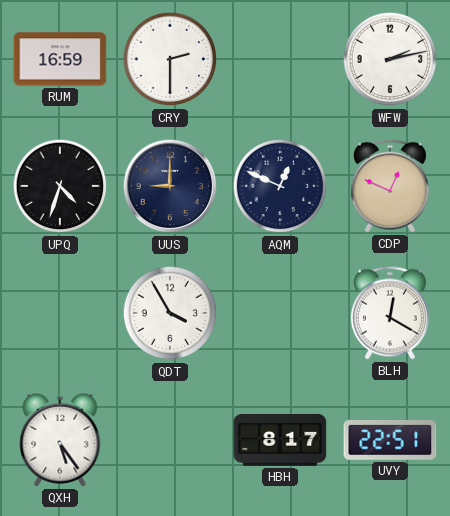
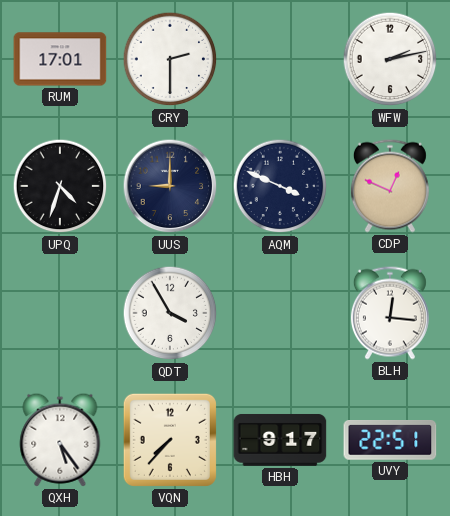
RUM: 16:59 -> 17:01 (60, 59)
AQM: 12:49 -> 3:49 (280, 186)
BLH: 12:20 -> 12:16 (390, 313)
VQN: none -> 7:37 (170, 440)
HBH: 8:17 -> 9:17 (280, 440)
